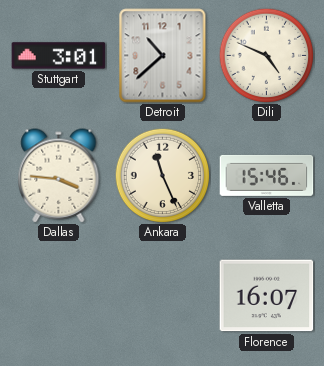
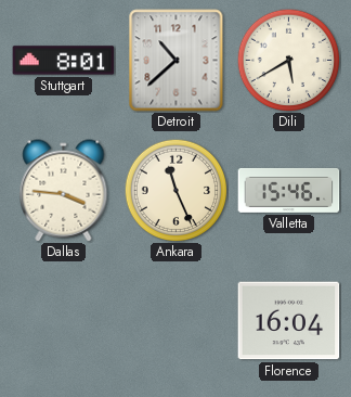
Stuttgart: 3:01 -> 8:01 (64, 61)
Dili: 4:49 -> 5:40 (288, 60)
Florence: 16:07 -> 16:04 (289, 321)
